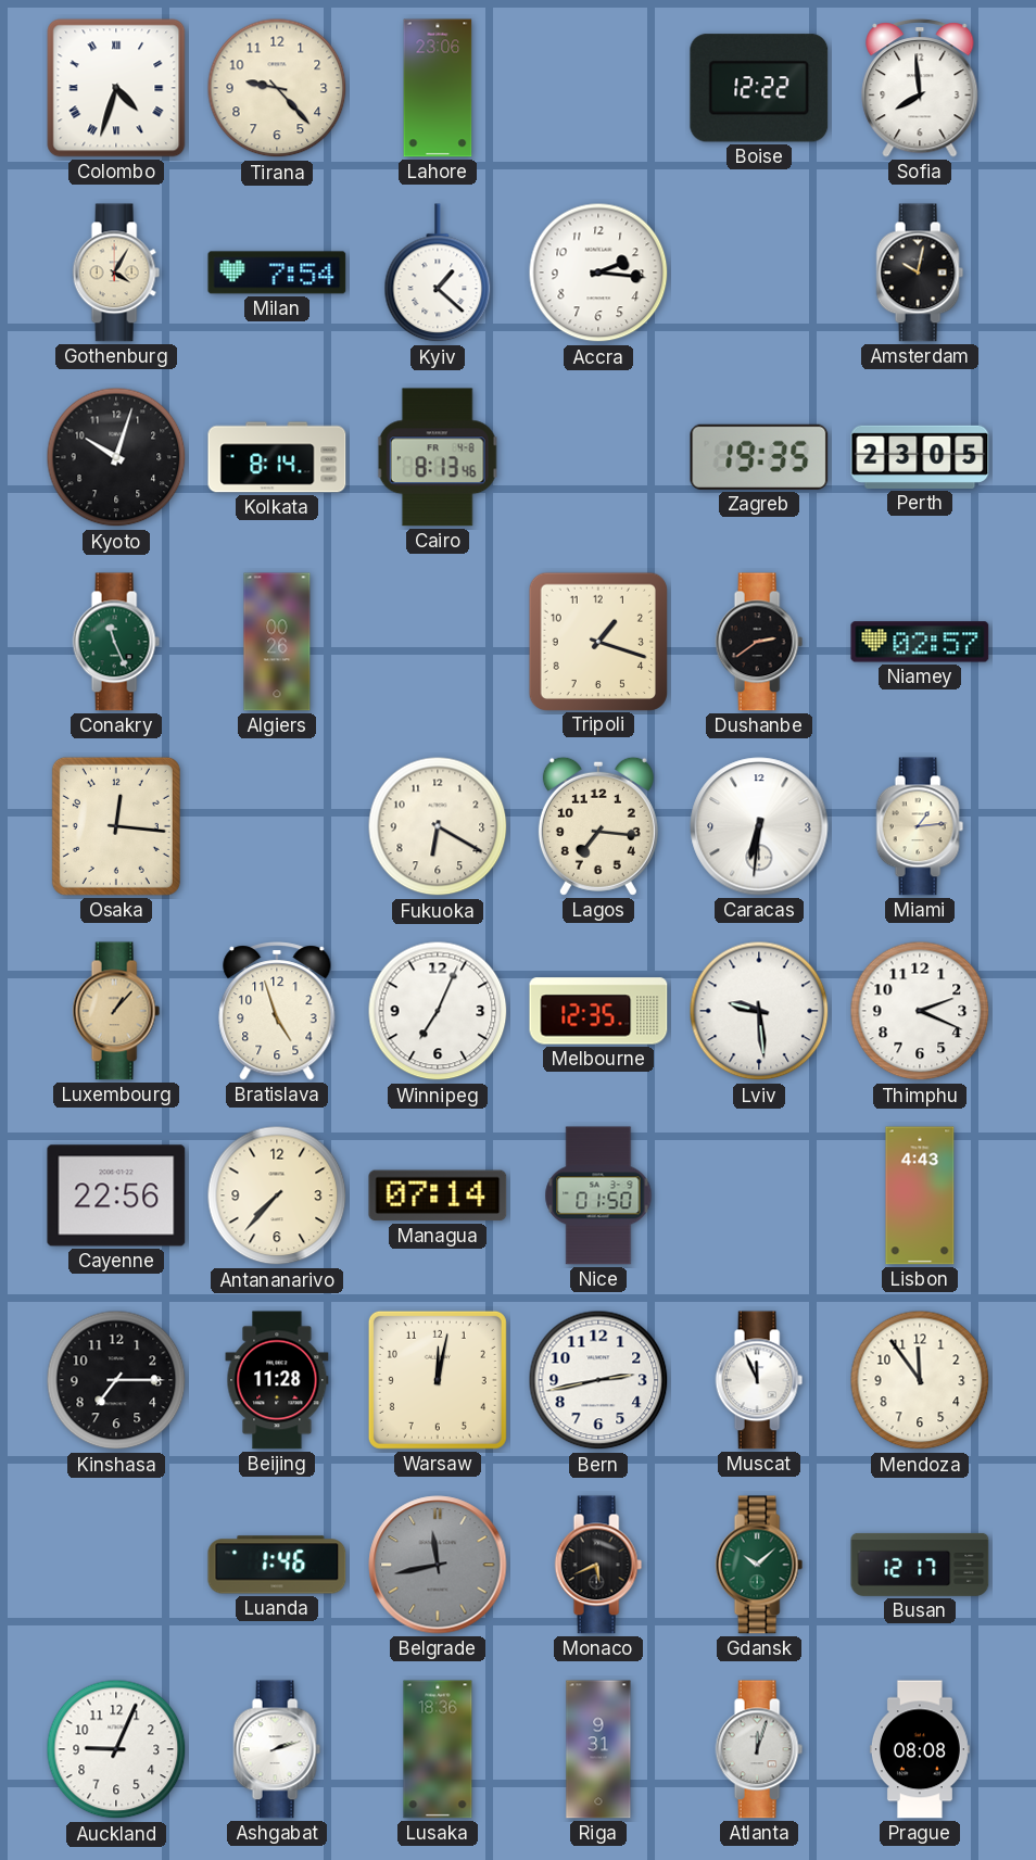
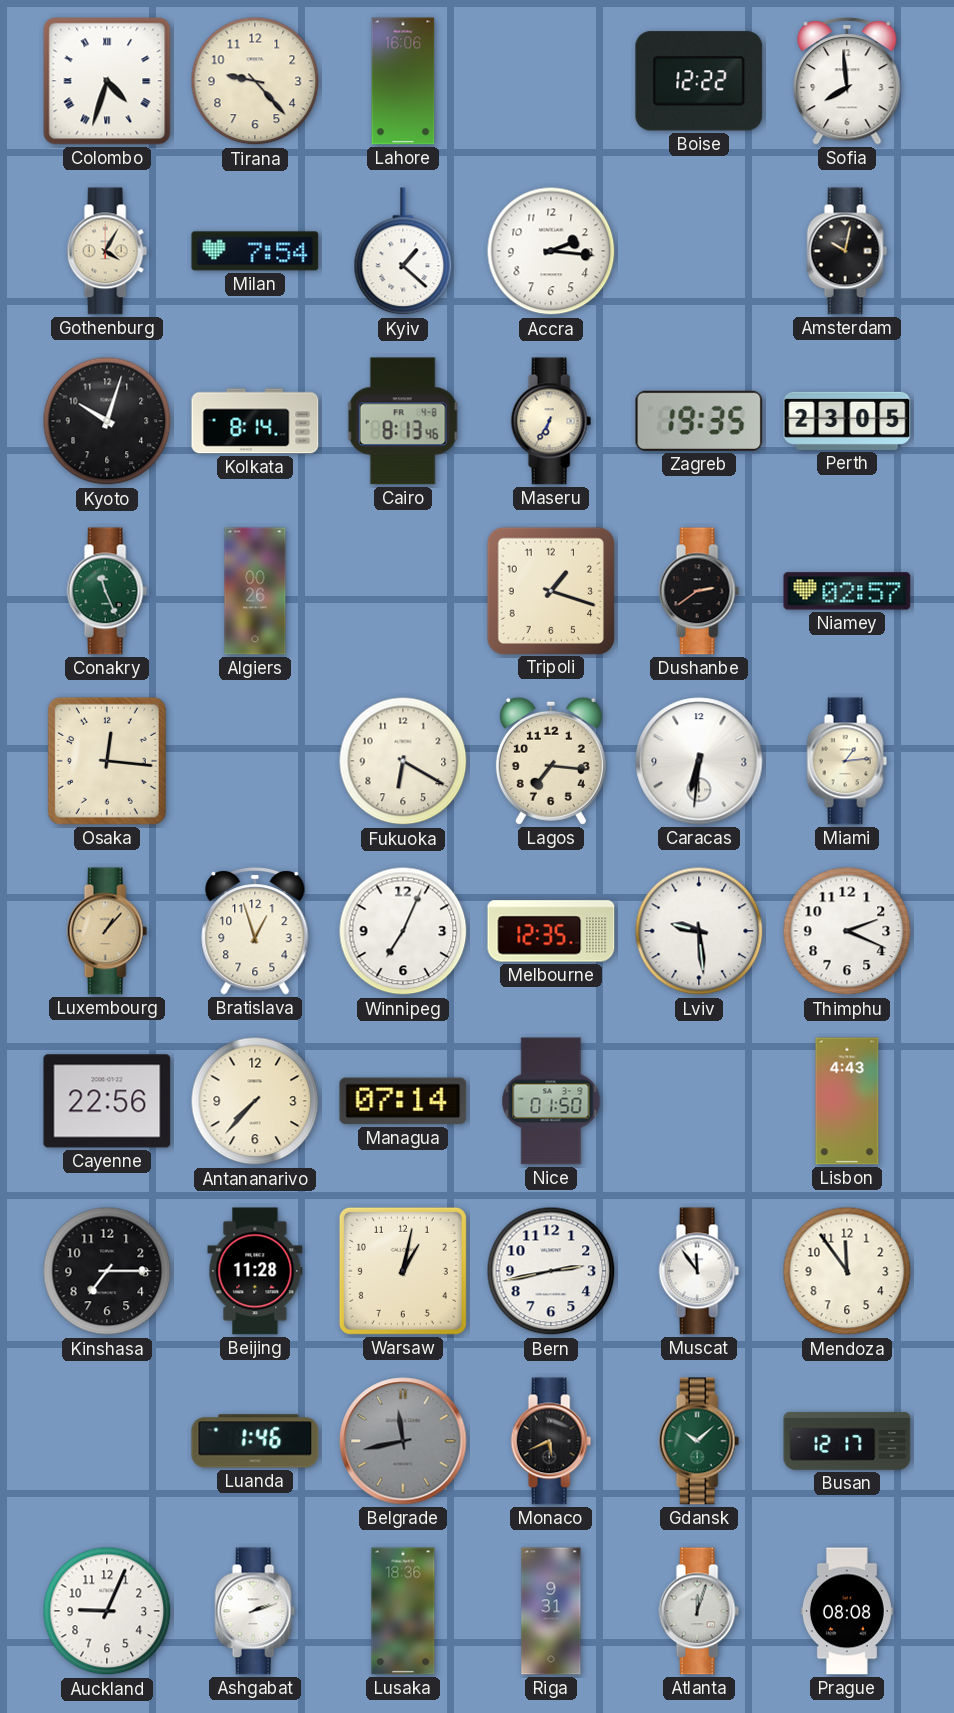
Lahore: 23:06 -> 16:06 (403, 81)
Maseru: none -> 6:35 (551, 421)
Bratislava: 4:57 -> 12:57 (255, 931)
Warsaw: 12:02 -> 1:02 (403, 1271)
Muscat: 11:56 -> 11:54 (699, 1271)
